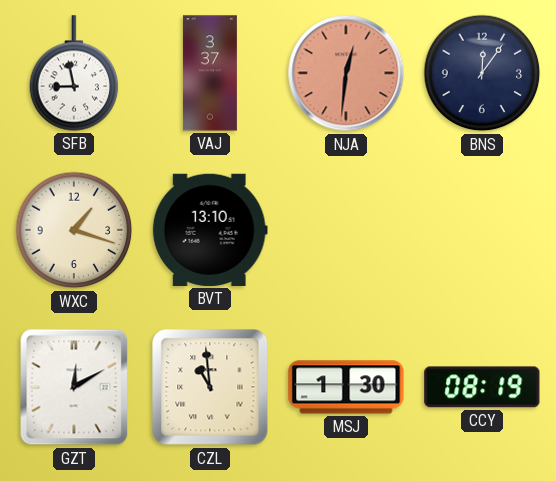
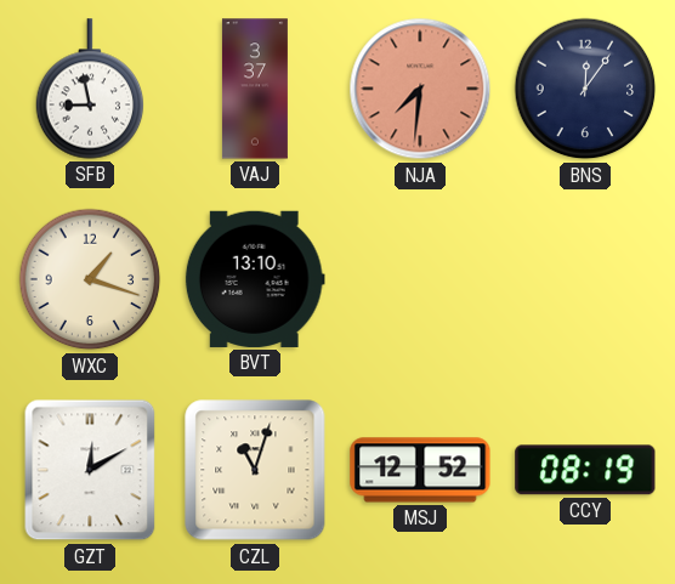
NJA: 12:31 -> 7:31 (420, 89)
CZL: 10:59 -> 11:03 (255, 470)
MSJ: 1:30 -> 12:52 (420, 470)
